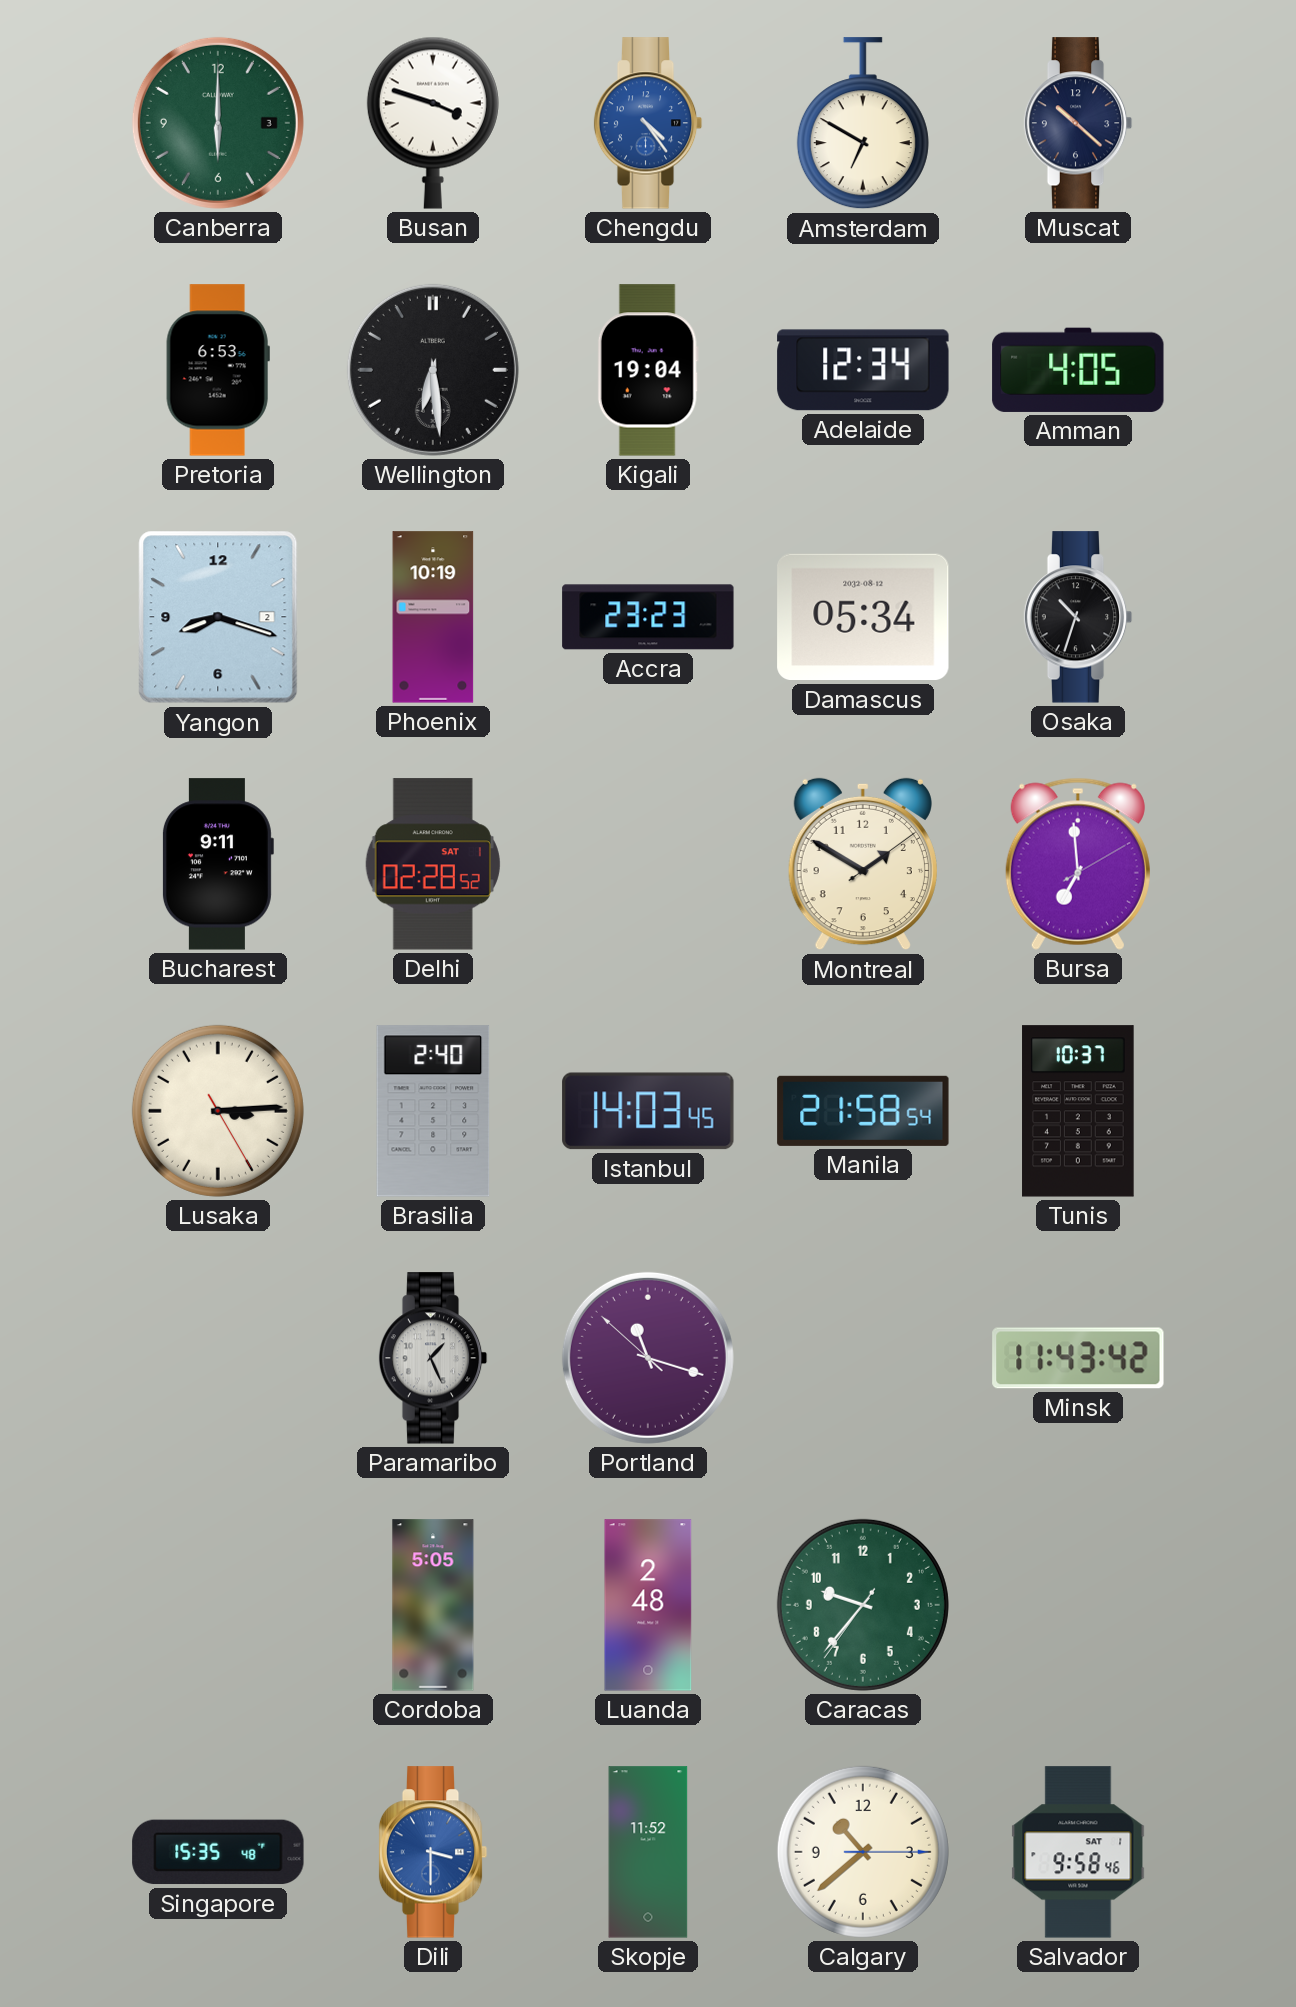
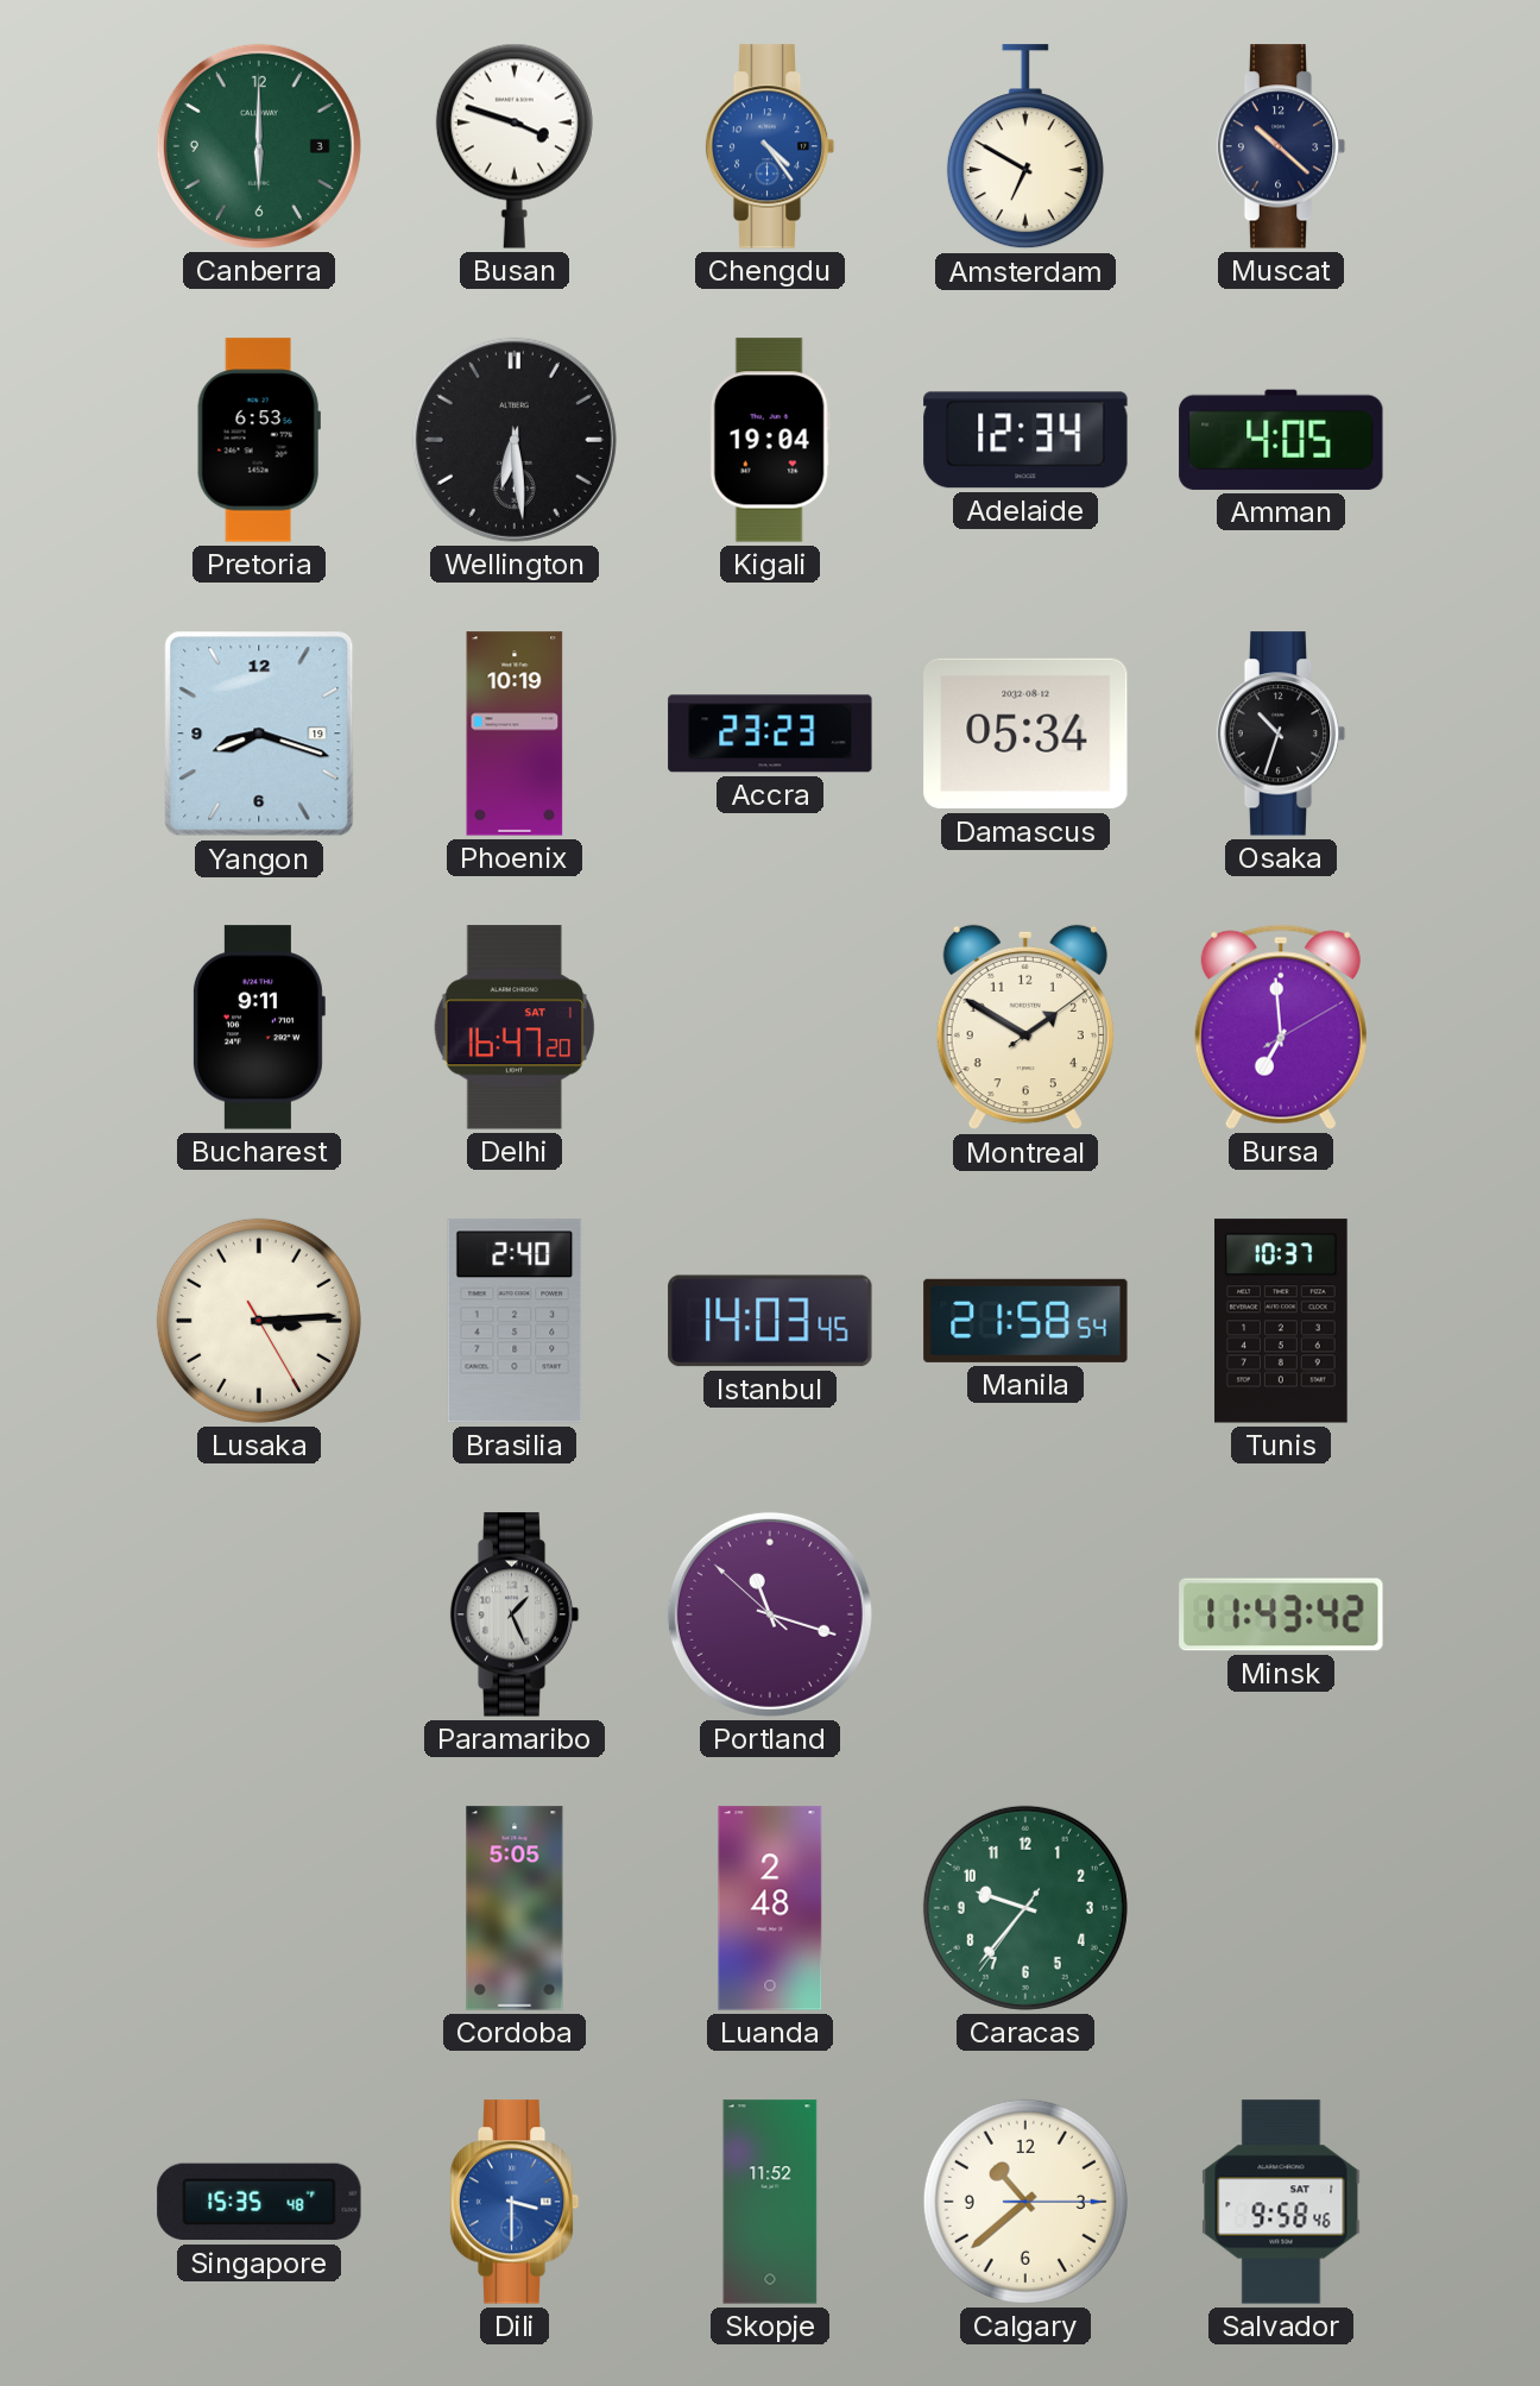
Yangon date: 2 -> 19 (259, 734)
Delhi: 02:28 -> 16:47 (515, 1027)
